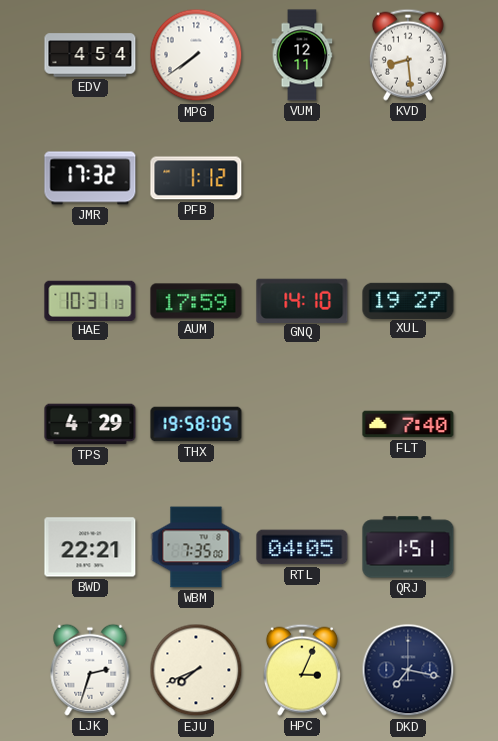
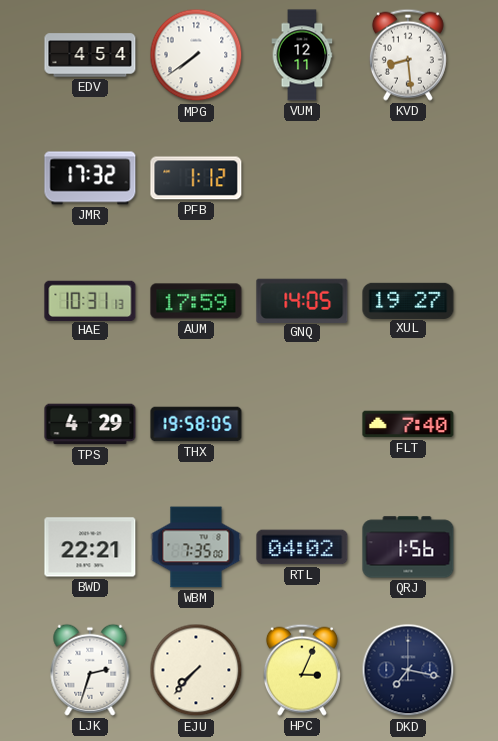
GNQ: 14:10 -> 14:05 (302, 300)
RTL: 04:05 -> 04:02 (302, 547)
QRJ: 1:51 -> 1:56 (408, 547)
EJU: 7:41 -> 7:37 (196, 670)
